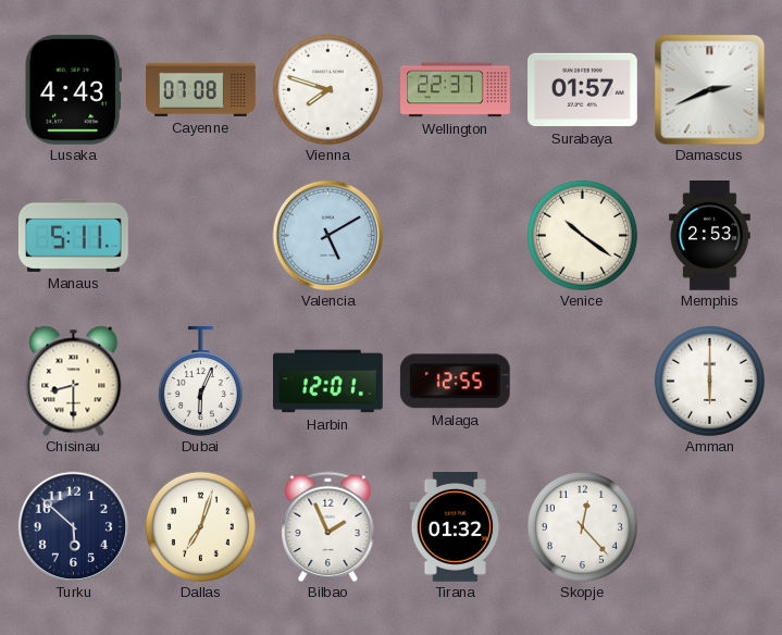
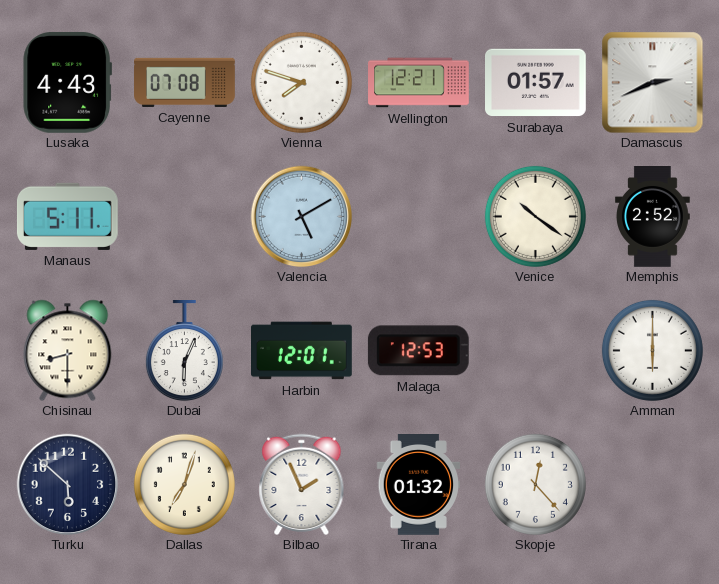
Wellington: 22:37 -> 12:21 (419, 83)
Memphis: 2:53 -> 2:52 (652, 217)
Malaga: 12:55 -> 12:53 (418, 351)
